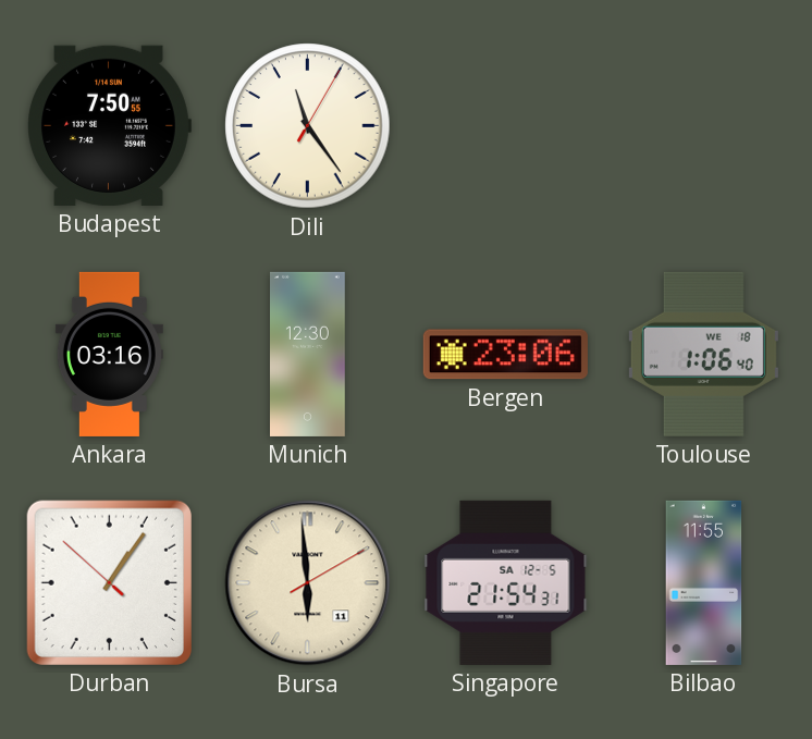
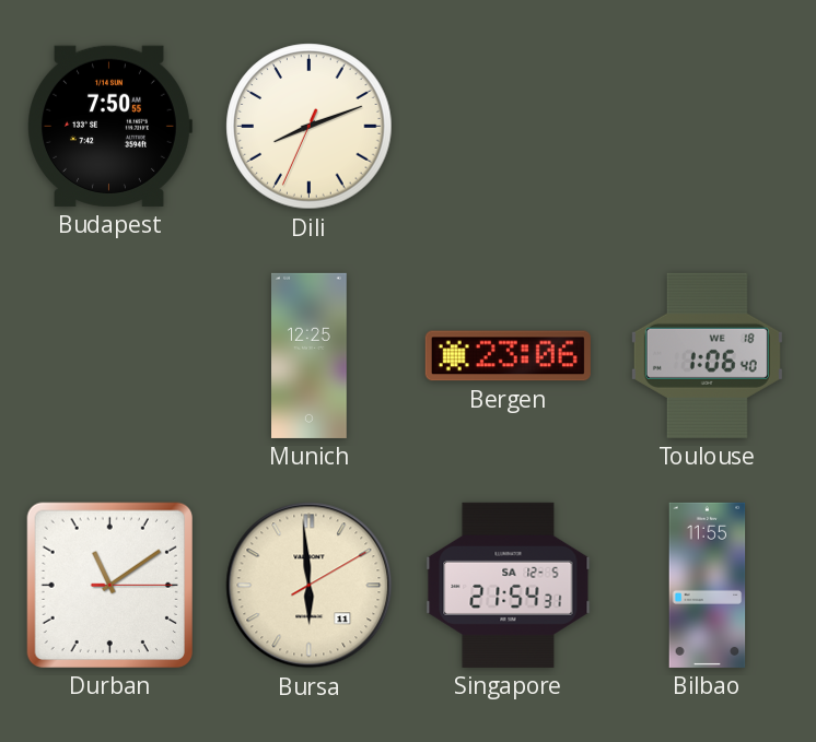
Dili: 11:24 -> 8:11 (310, 127)
Ankara: 03:16 -> none (109, 354)
Munich: 12:30 -> 12:25 (310, 355)
Durban: 1:05 -> 11:09 (109, 585)
